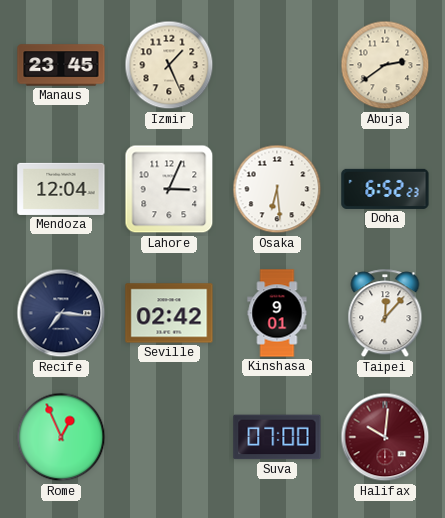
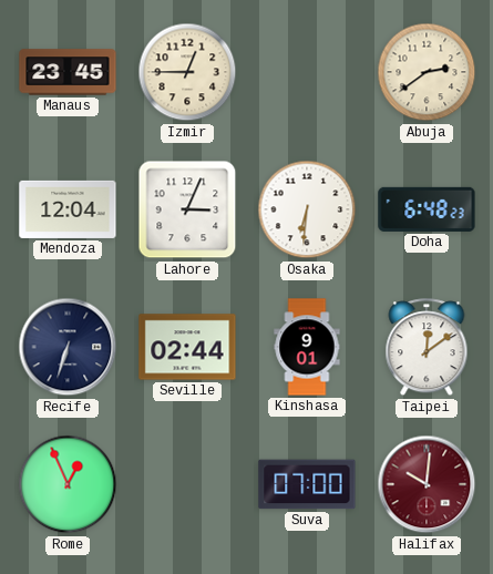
Izmir: 1:26 -> 12:45 (187, 72)
Osaka: 6:29 -> 6:31 (307, 209)
Doha: 6:52 -> 6:48 (427, 209)
Recife: 7:16 -> 6:33 (68, 347)
Seville: 02:42 -> 02:44 (187, 347)
Taipei: 12:07 -> 12:09 (427, 348)
